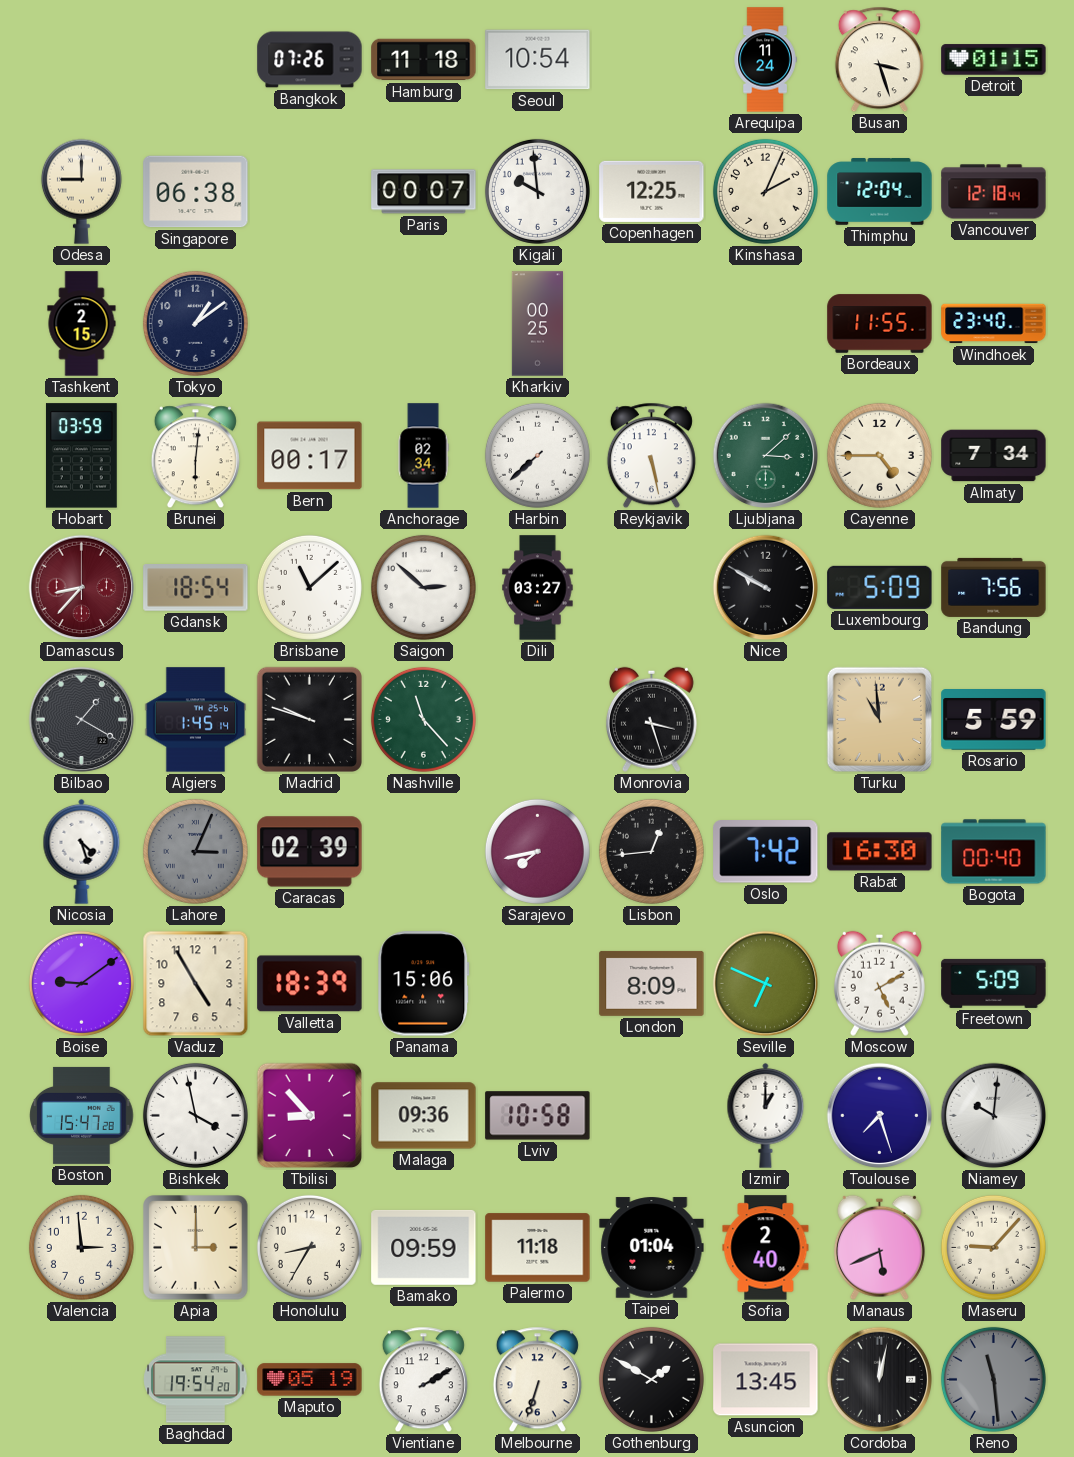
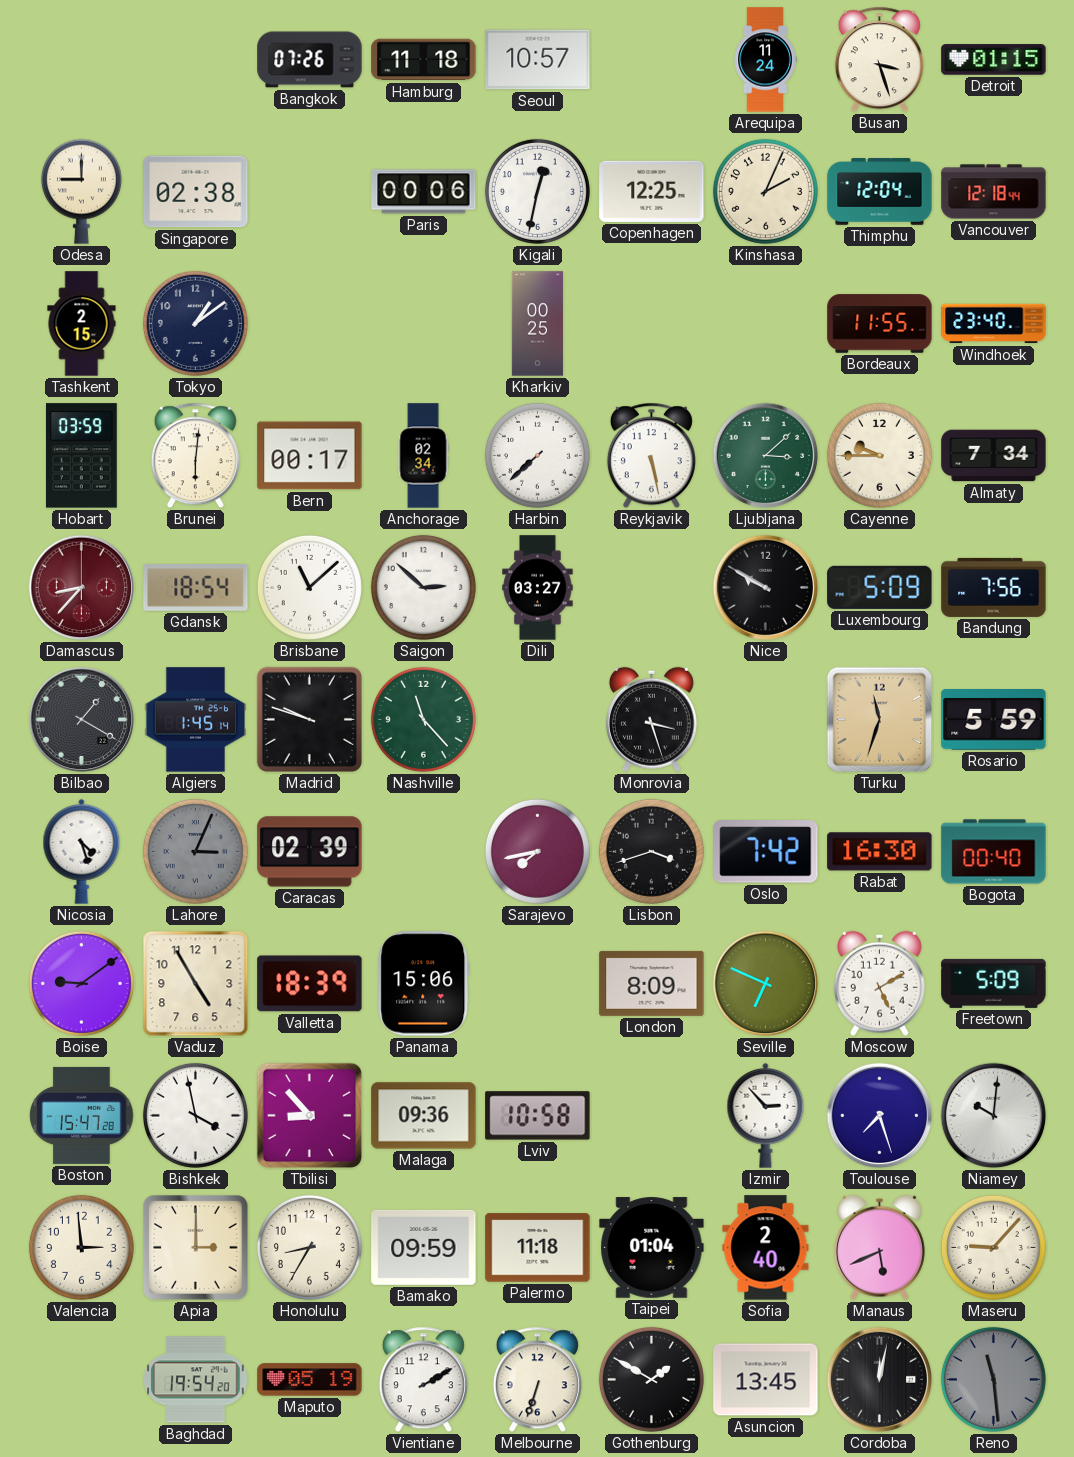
Seoul: 10:54 -> 10:57 (538, 60)
Singapore: 06:38 -> 02:38 (196, 192)
Paris: 00:07 -> 00:06 (424, 192)
Kigali: 9:59 -> 12:32 (537, 191)
Cayenne: 4:45 -> 9:45 (879, 455)
Turku: 10:59 -> 11:33 (880, 720)
Lisbon: 12:44 -> 3:42 (651, 851)
Izmir: 1:00 -> 2:53 (766, 1115)
